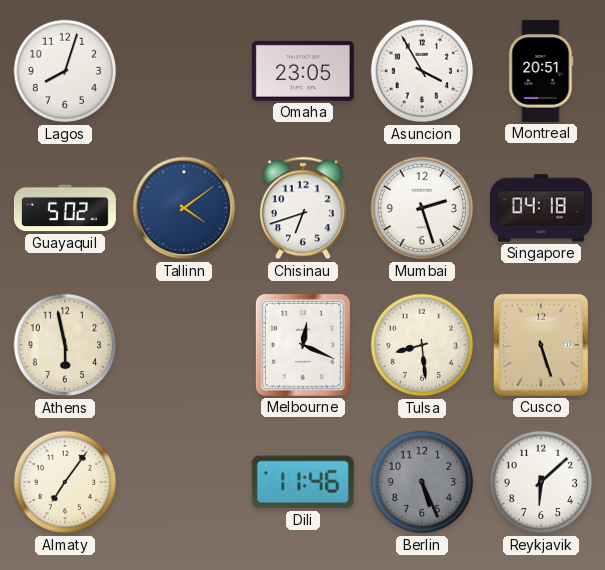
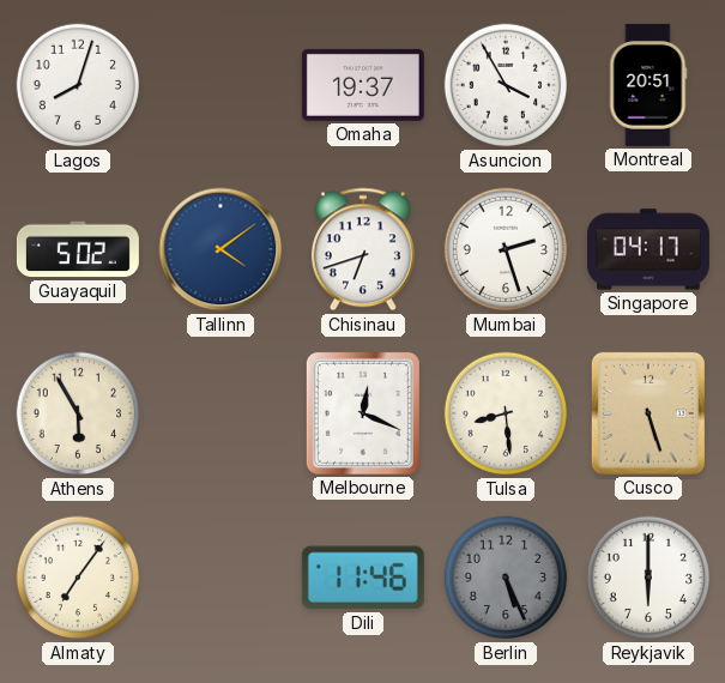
Omaha: 23:05 -> 19:37 (363, 85)
Singapore: 04:18 -> 04:17 (648, 249)
Athens: 5:58 -> 5:55 (78, 413)
Reykjavik: 6:08 -> 6:00 (648, 578)
